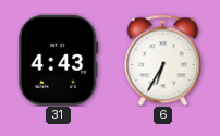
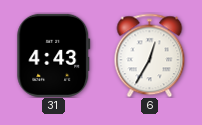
6: 6:35 -> 12:35 (150, 55)
